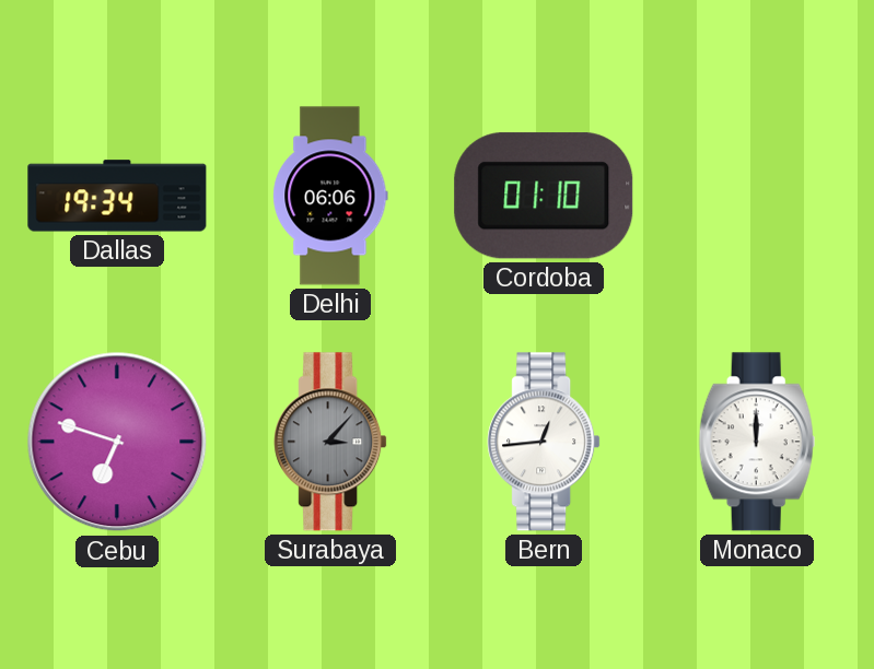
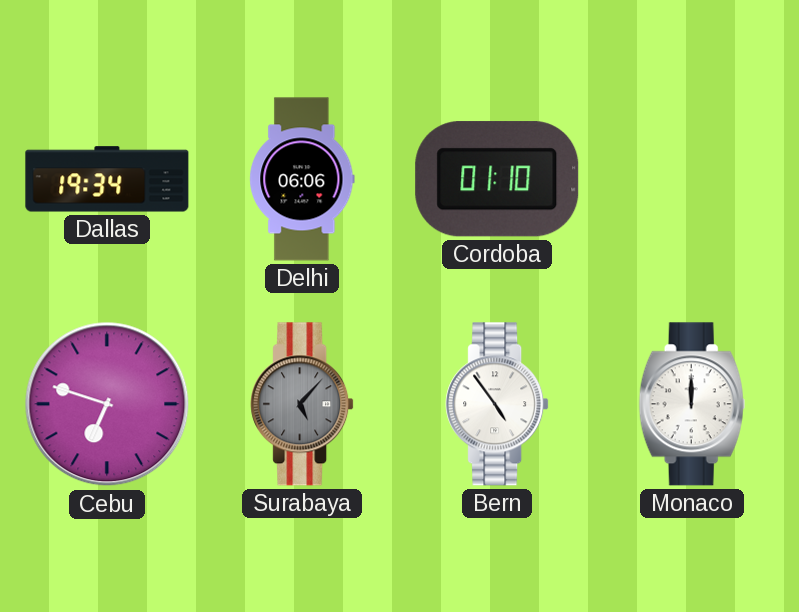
Surabaya: 3:07 -> 5:07 (302, 404)
Bern: 12:44 -> 4:54 (497, 404)
